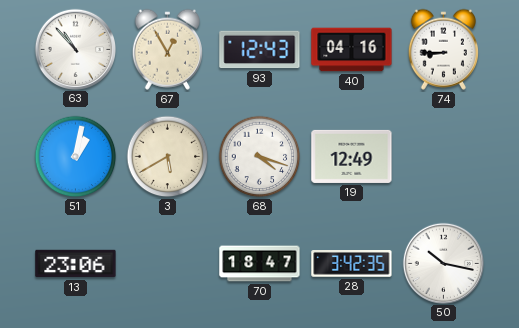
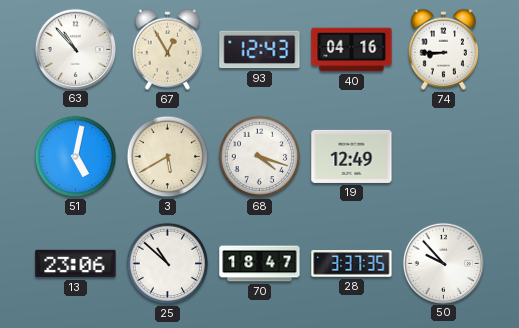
51: 1:02 -> 5:02 (76, 157)
25: none -> 10:52 (168, 264)
28: 3:42 -> 3:37 (352, 264)
50: 10:17 -> 9:53 (443, 263)
